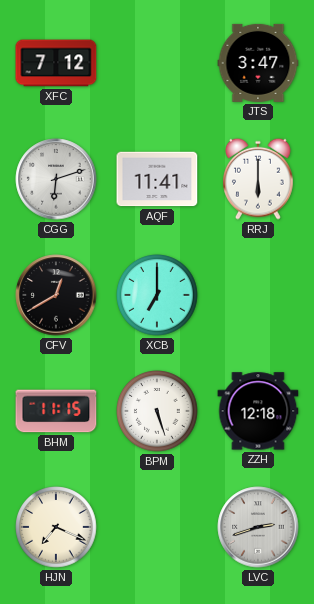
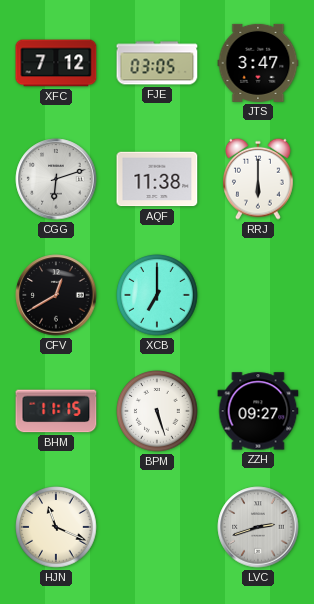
FJE: none -> 03:05 (157, 63)
AQF: 11:41 -> 11:38 (157, 179)
ZZH: 12:18 -> 09:27 (258, 411)
HJN: 7:19 -> 11:19 (56, 527)
